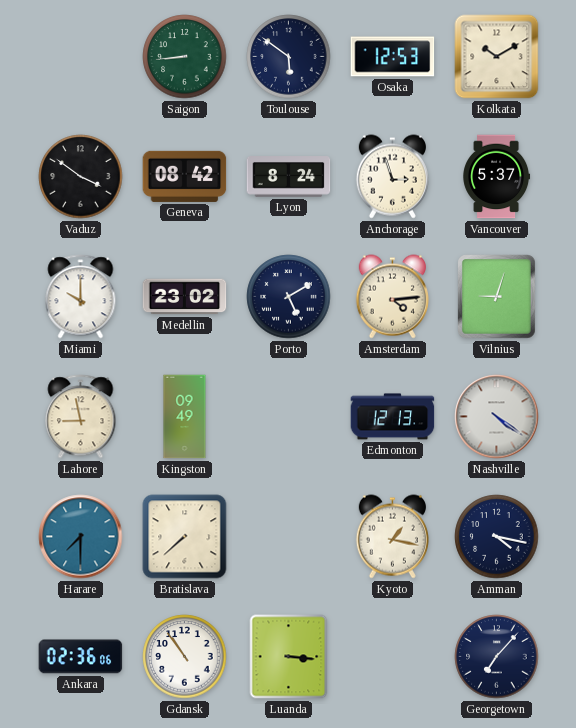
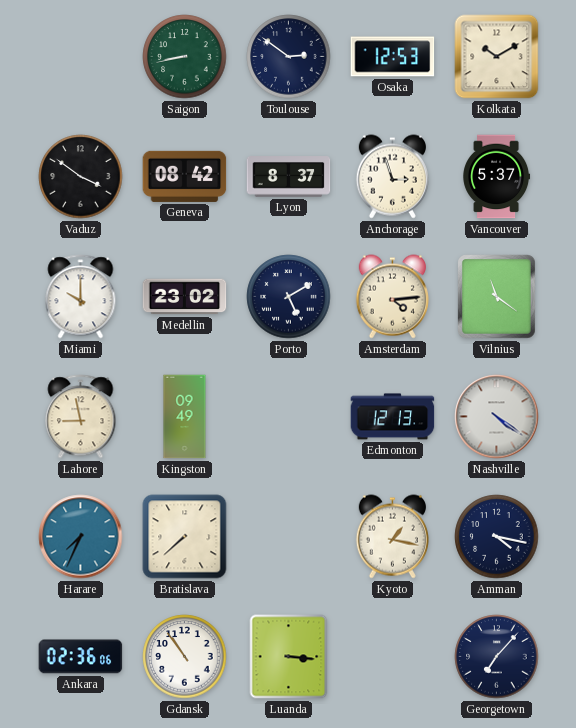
Saigon: 8:44 -> 8:43 (185, 57)
Toulouse: 5:51 -> 2:51 (289, 57)
Lyon: 8:24 -> 8:37 (289, 177)
Vilnius: 9:03 -> 11:21 (497, 297)
Harare: 7:30 -> 7:34 (81, 537)
